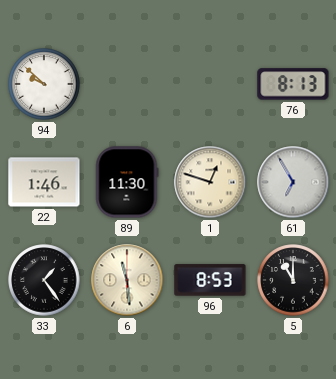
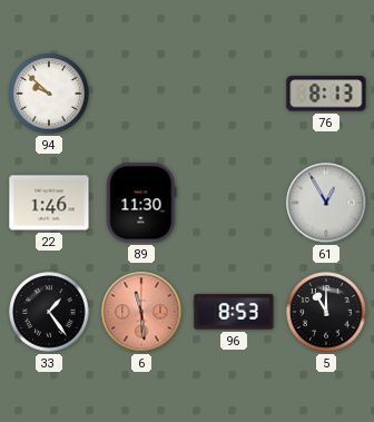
1: 12:48 -> none (210, 182)
61: 6:55 -> 12:55 (326, 203)
6 dial: cream -> salmon (141, 312)
